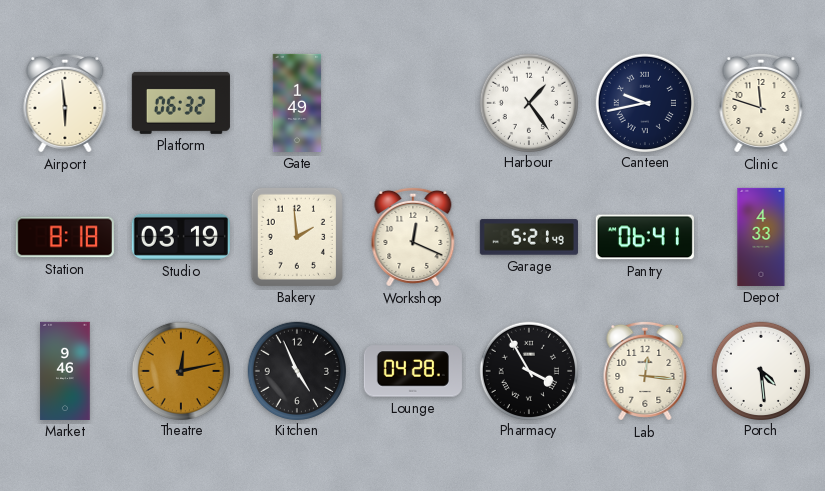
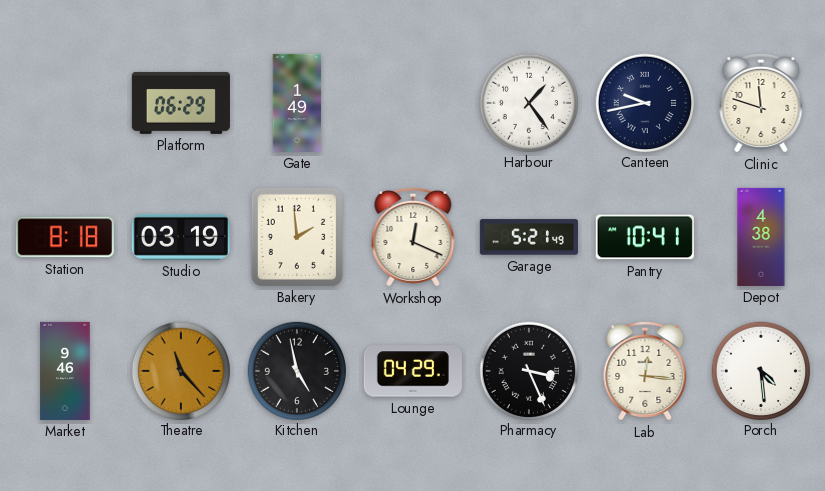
Airport: 5:59 -> none (65, 103)
Platform: 06:32 -> 06:29 (181, 103)
Pantry: 06:41 -> 10:41 (645, 237)
Depot: 4:33 -> 4:38 (761, 237)
Theatre: 12:13 -> 11:23 (180, 370)
Kitchen: 4:56 -> 4:58 (296, 370)
Lounge: 04:28 -> 04:29 (413, 371)
Pharmacy: 3:55 -> 3:26 (528, 370)
